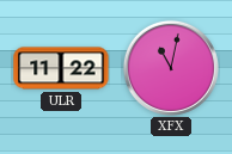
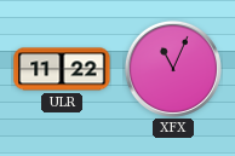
XFX: 11:02 -> 11:04 (173, 69)
